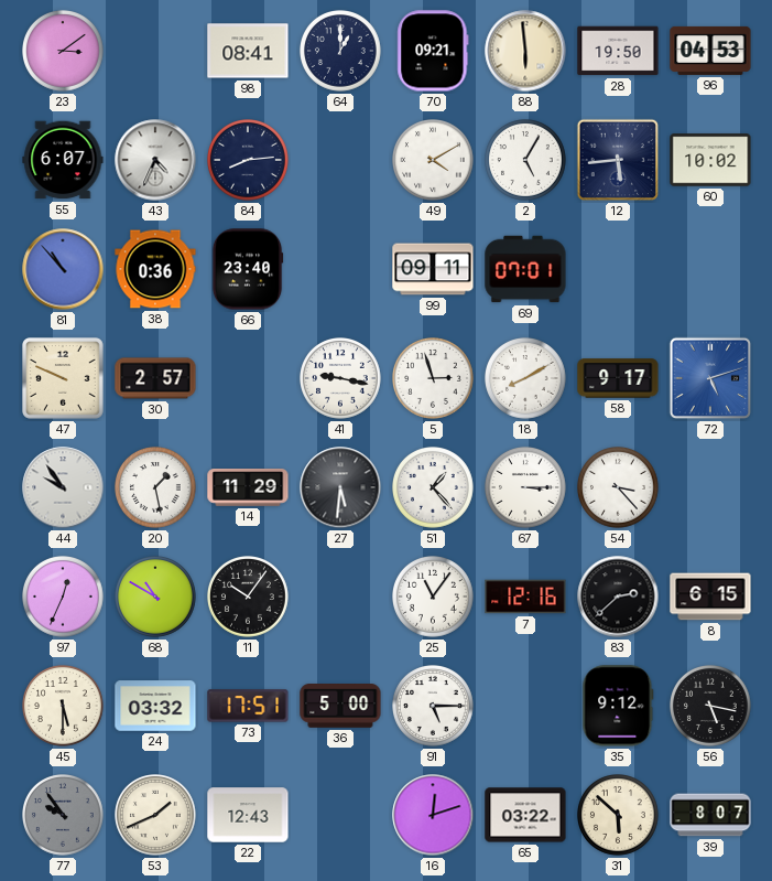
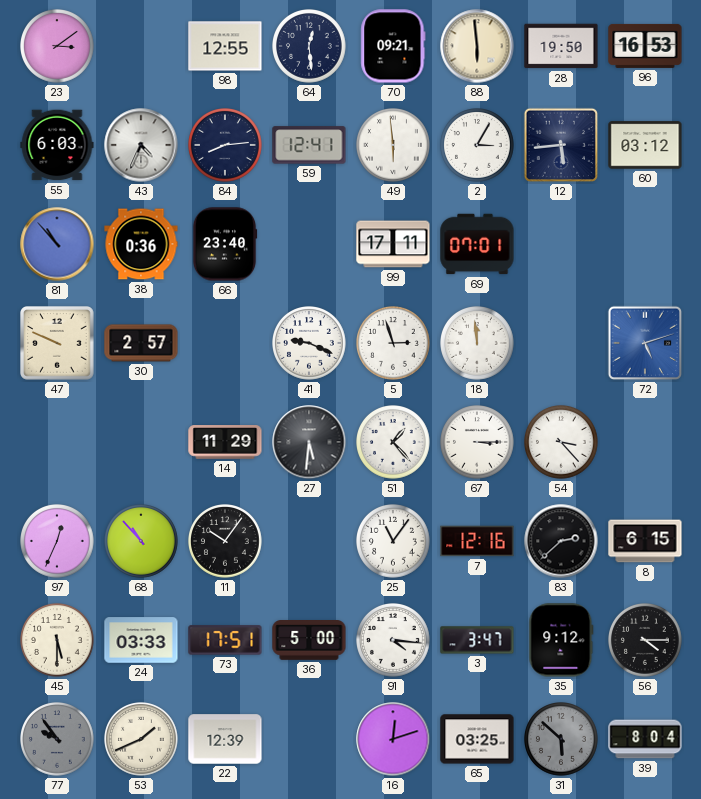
98: 08:41 -> 12:55 (225, 46)
64: 1:00 -> 12:29 (310, 47)
96: 04:53 -> 16:53 (645, 46)
55: 6:07 -> 6:03 (57, 145)
59: none -> 12:41 (309, 145)
49: 4:10 -> 5:59 (394, 146)
2: 5:05 -> 3:05 (478, 146)
60: 10:02 -> 03:12 (645, 145)
99: 09:11 -> 17:11 (393, 244)
41: 9:17 -> 9:19 (310, 344)
18: 8:10 -> 11:59 (478, 344)
58: 9:17 -> none (618, 378)
44: 9:54 -> none (63, 487)
20: 1:28 -> none (156, 488)
68: 10:50 -> 10:53 (142, 542)
24: 03:32 -> 03:33 (141, 640)
91: 5:15 -> 4:16 (394, 641)
3: none -> 3:47 (477, 640)
56: 5:17 -> 4:15 (646, 641)
22: 12:43 -> 12:39 (225, 739)
65: 03:22 -> 03:25 (477, 739)
31 dial: cream -> grey (562, 740)
39: 8:07 -> 8:04 (645, 739)
